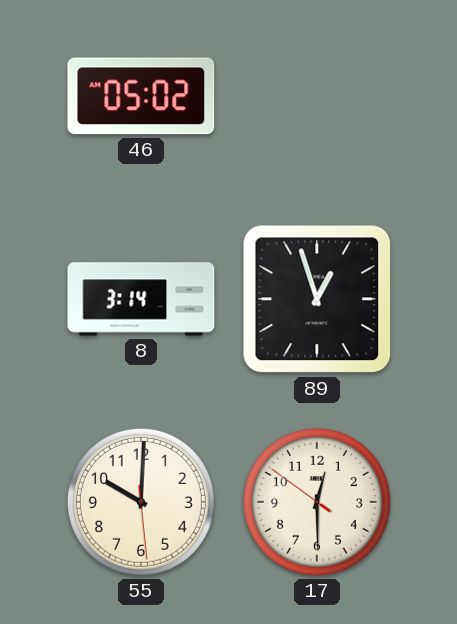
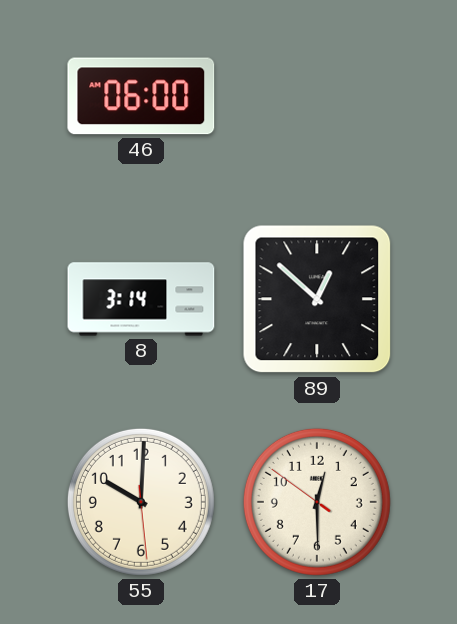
46: 05:02 -> 06:00 (141, 96)
89: 12:57 -> 12:52 (317, 299)
